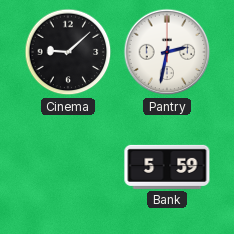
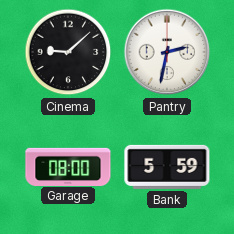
Garage: none -> 08:00 (68, 166)
